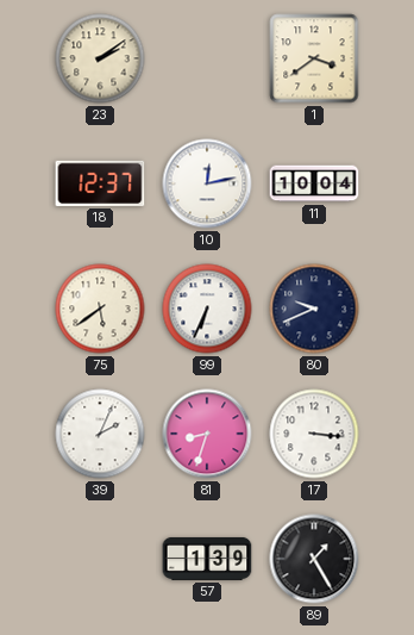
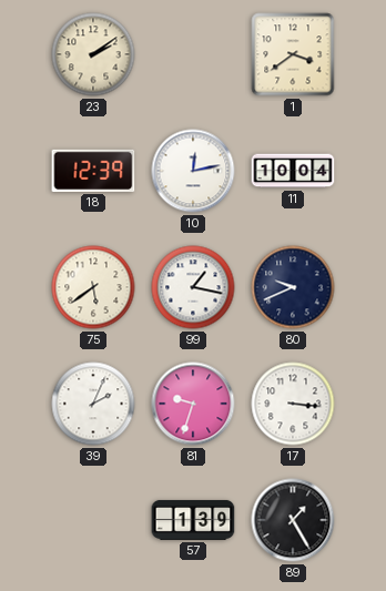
18: 12:37 -> 12:39 (93, 171)
99: 6:34 -> 1:17 (193, 287)
81: 8:33 -> 9:33 (193, 404)
